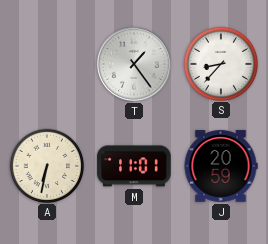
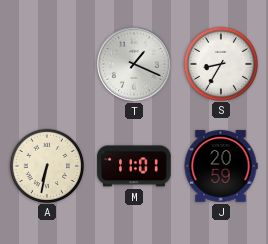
T: 1:24 -> 1:19 (135, 65)
S: 8:37 -> 8:35 (220, 63)
